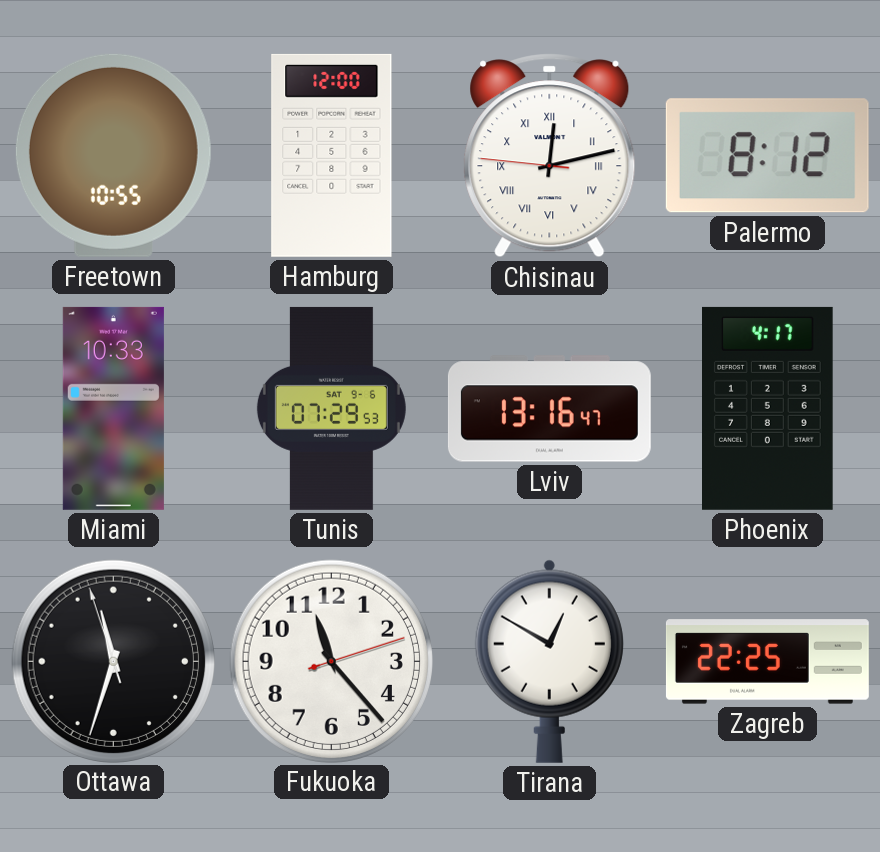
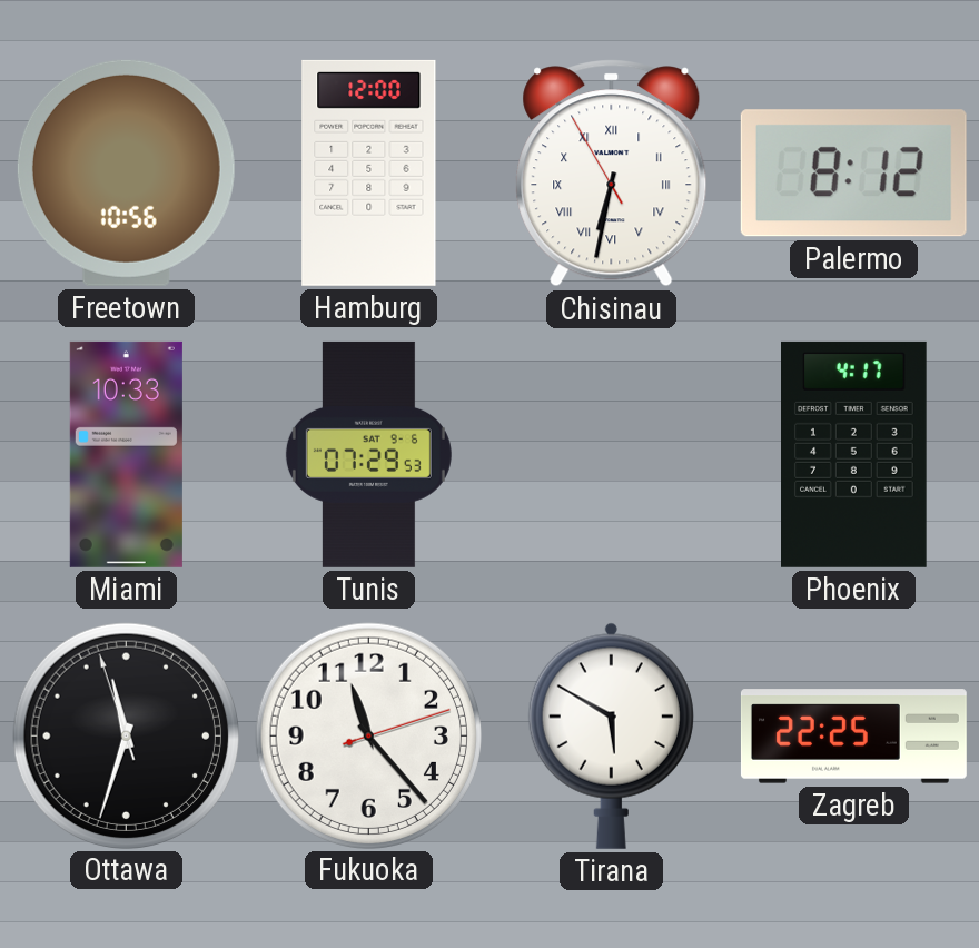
Freetown: 10:55 -> 10:56 (126, 172)
Chisinau: 12:12 -> 6:31 (612, 174)
Lviv: 13:16 -> none (549, 409)
Tirana: 12:50 -> 5:50 (611, 735)
